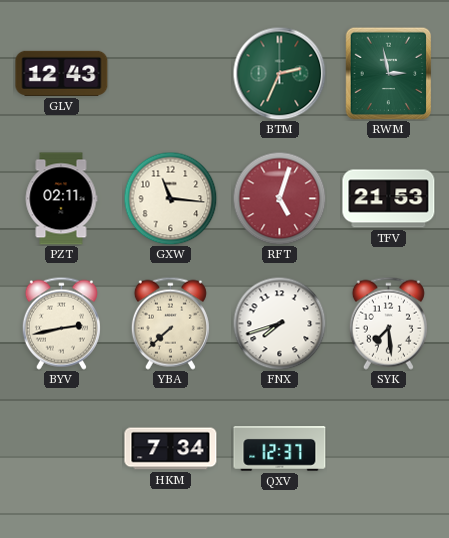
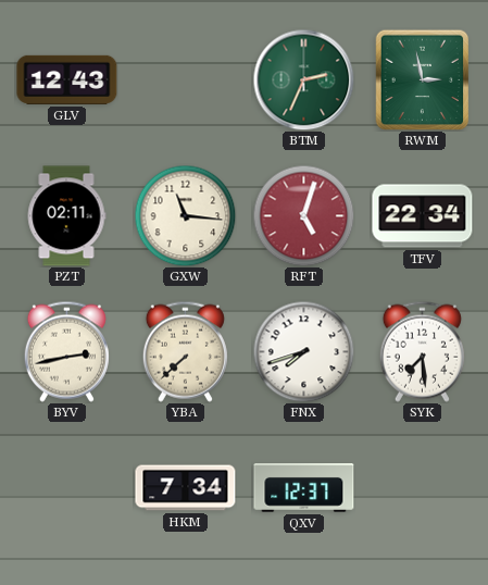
TFV: 21:53 -> 22:34 (423, 216)
